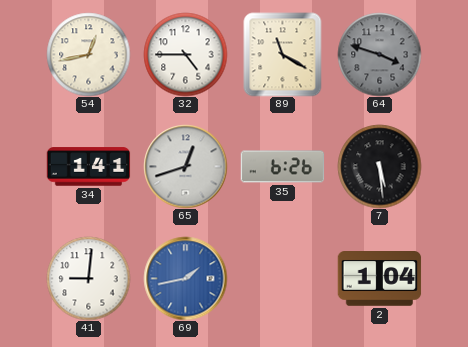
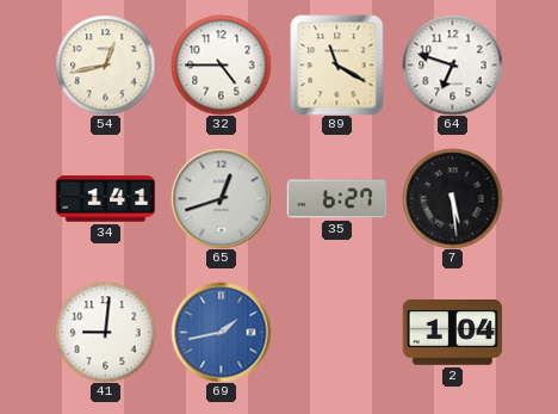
64: 3:48 -> 6:48 (452, 64)
64 dial: grey -> white (452, 64)
35: 6:26 -> 6:27 (336, 199)
